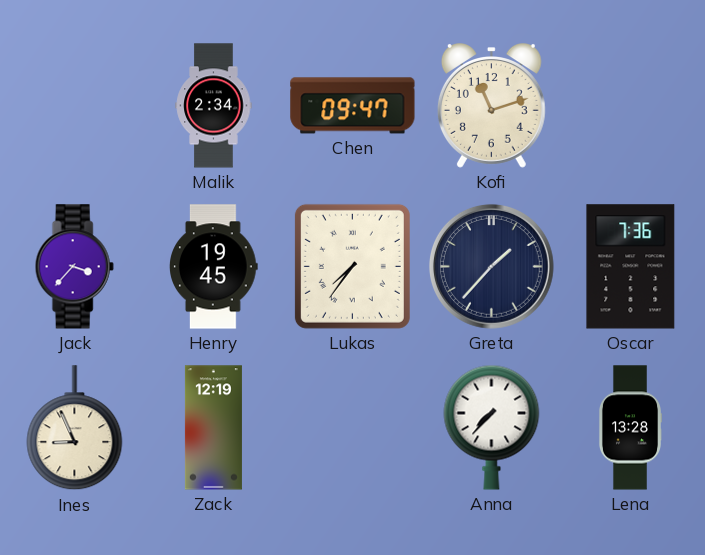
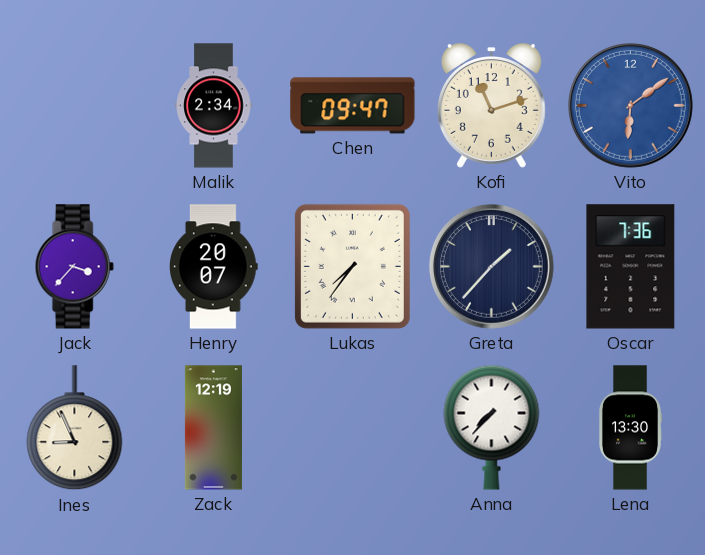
Vito: none -> 6:09 (630, 105)
Henry: 19:45 -> 20:07 (214, 267)
Lena: 13:28 -> 13:30 (629, 428)
